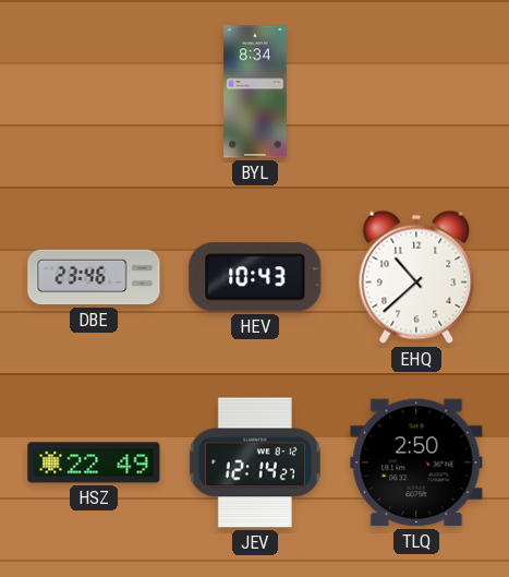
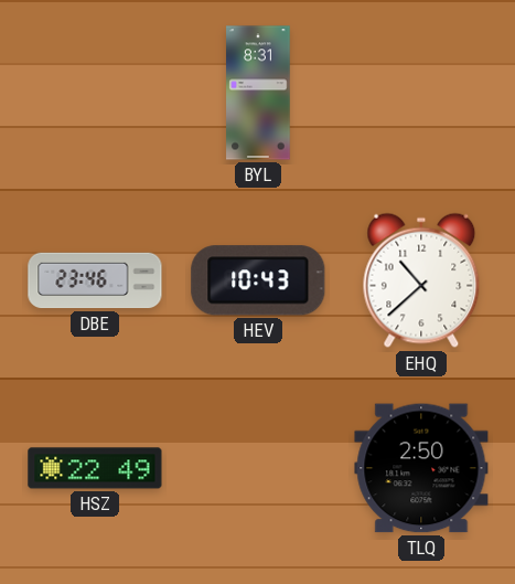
BYL: 8:34 -> 8:31 (258, 93)
JEV: 12:14 -> none (255, 462)
